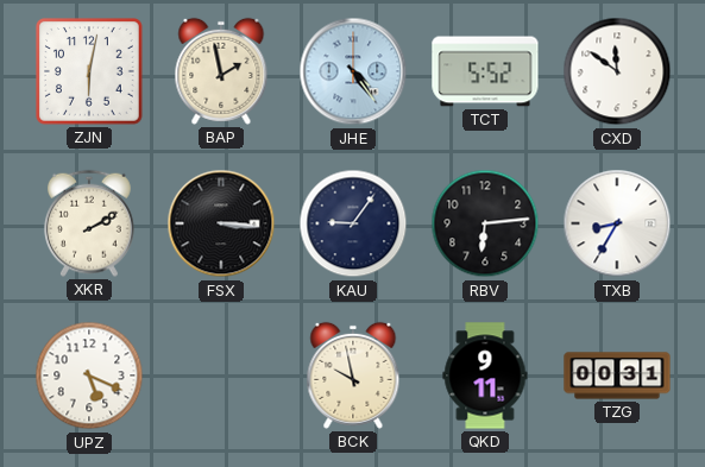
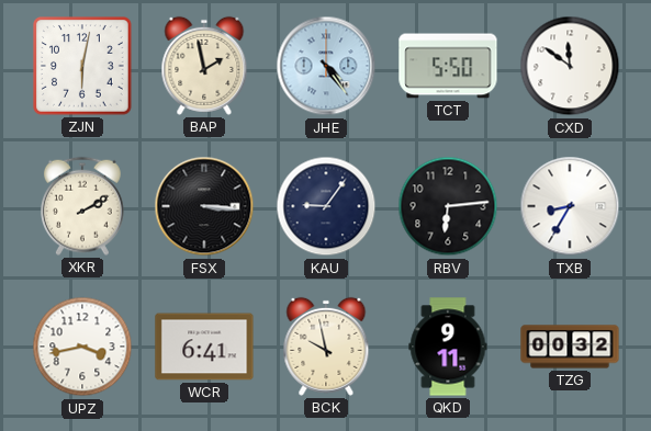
TCT: 5:52 -> 5:50 (448, 66)
UPZ: 5:19 -> 3:43 (82, 347)
WCR: none -> 6:41 (204, 347)
TZG: 00:31 -> 00:32 (570, 347)
